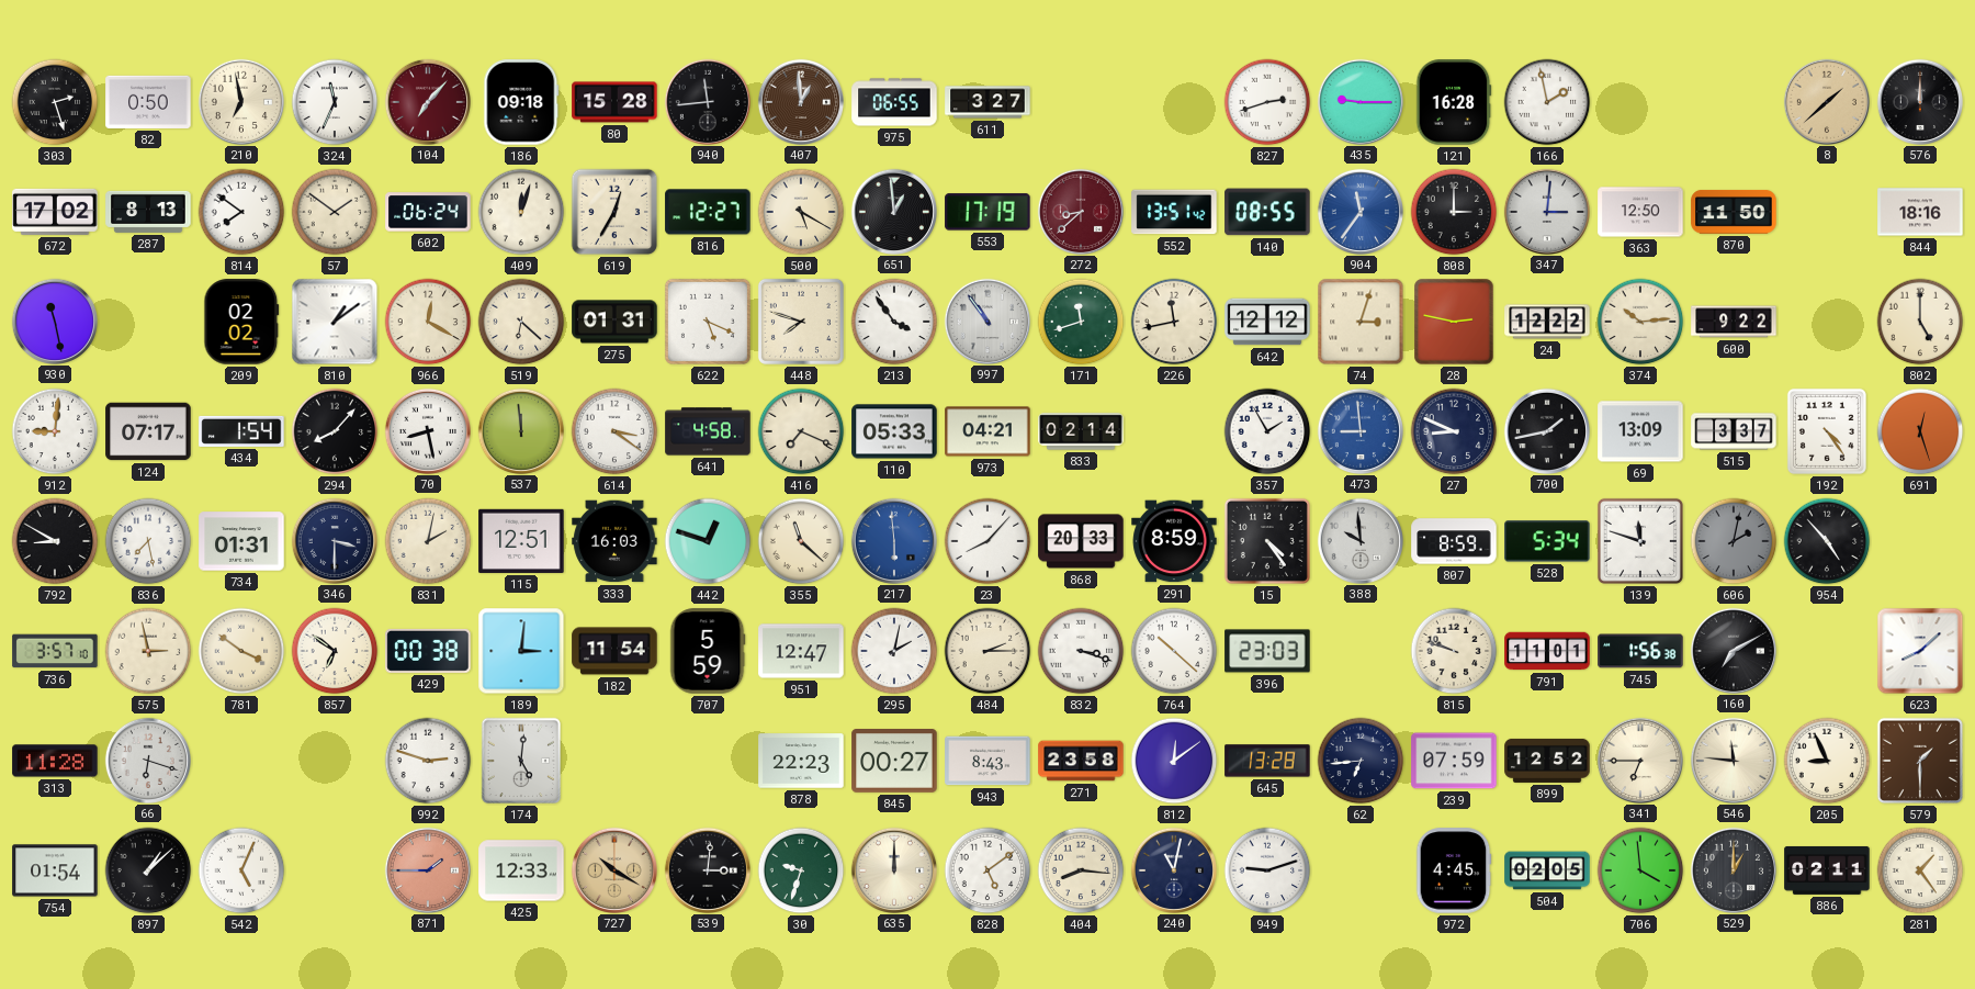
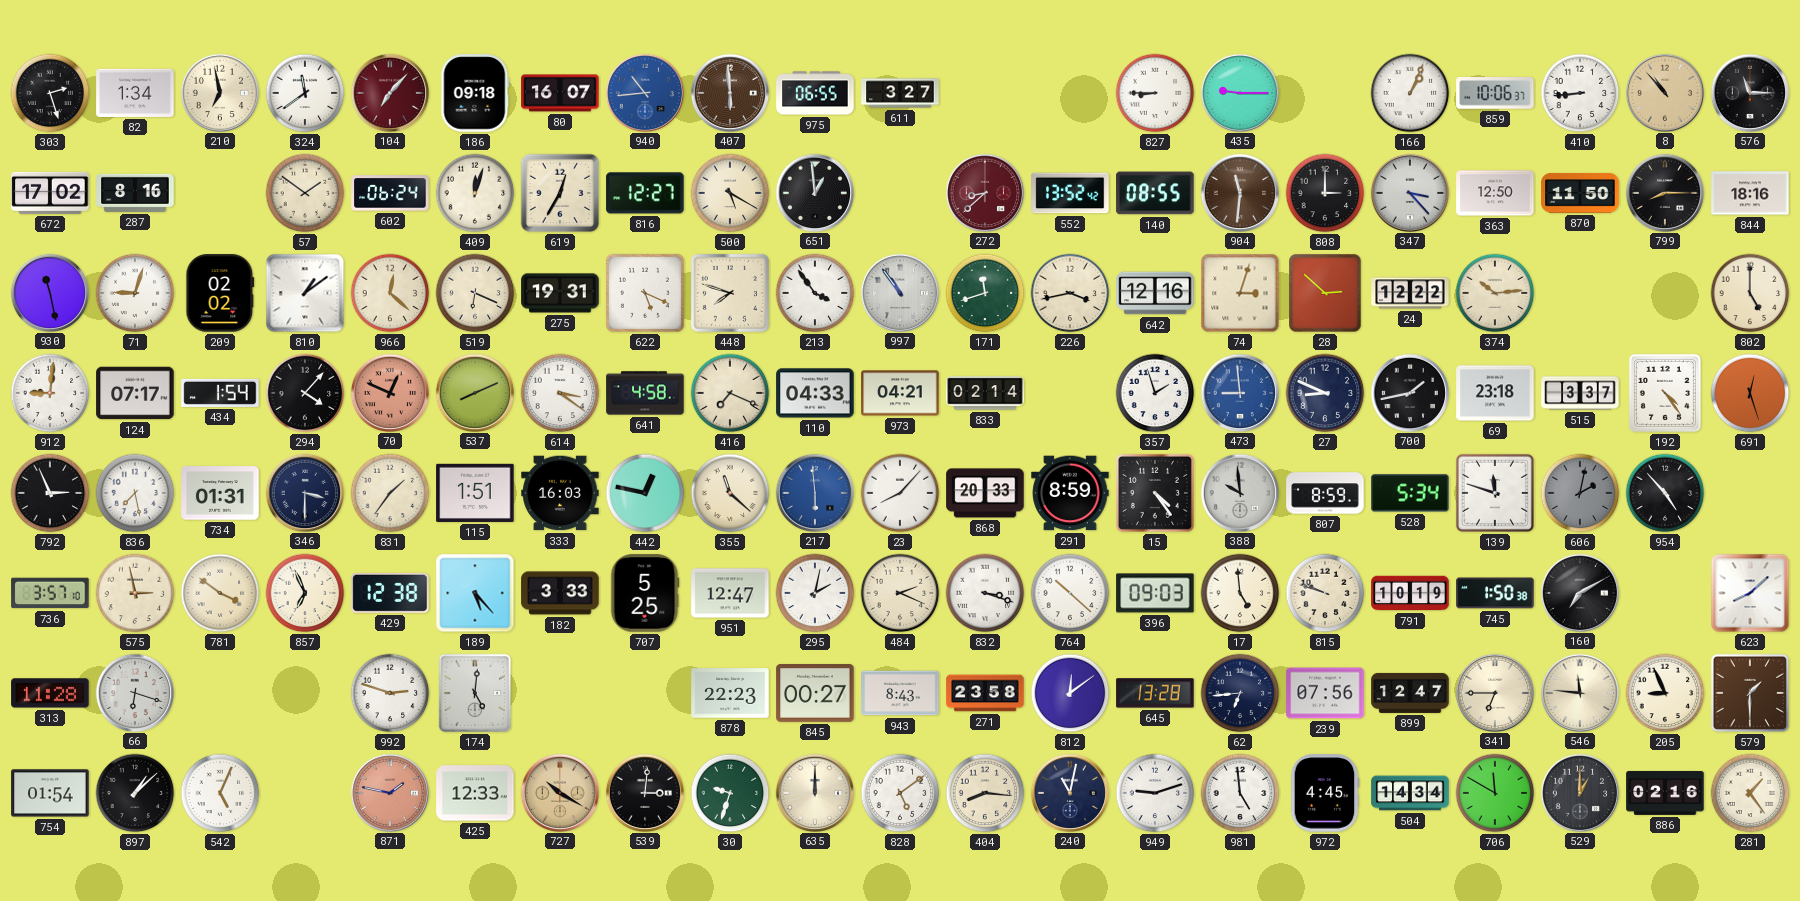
82: 0:50 -> 1:34 (135, 93)
324: 11:34 -> 11:39 (305, 93)
80: 15:28 -> 16:07 (560, 93)
940: 11:44 -> 10:44 (644, 92)
940 dial: black -> blue (644, 92)
407: 12:59 -> 5:59 (729, 92)
827: 2:42 -> 8:45 (1155, 93)
121: 16:28 -> none (1454, 102)
166: 1:58 -> 1:04 (1410, 93)
859: none -> 10:06 (1495, 94)
410: none -> 8:44 (1580, 93)
8: 1:38 -> 10:53 (1664, 92)
576: 12:00 -> 11:15 (1749, 92)
287: 8:13 -> 8:16 (135, 193)
814: 7:51 -> none (241, 212)
553: 17:19 -> none (988, 212)
552: 13:51 -> 13:52 (1070, 193)
904: 11:36 -> 11:31 (1239, 192)
904 dial: blue -> brown (1239, 192)
347: 3:01 -> 3:23 (1409, 192)
799: none -> 8:15 (1664, 192)
71: none -> 9:03 (135, 293)
966: 12:20 -> 12:22 (390, 293)
519: 6:22 -> 6:19 (475, 293)
275: 01:31 -> 19:31 (560, 293)
226: 11:43 -> 3:43 (1070, 293)
642: 12:12 -> 12:16 (1155, 293)
28: 2:47 -> 2:52 (1325, 293)
600: 9:22 -> none (1734, 322)
294: 8:07 -> 4:07 (305, 393)
70: 8:28 -> 12:49 (389, 392)
70 dial: white -> salmon (389, 392)
537: 11:59 -> 8:11 (474, 392)
110: 05:33 -> 04:33 (815, 393)
357: 1:55 -> 1:57 (1155, 393)
69: 13:09 -> 23:18 (1495, 393)
792: 8:50 -> 2:56 (50, 493)
831: 2:02 -> 1:36 (390, 493)
115: 12:51 -> 1:51 (475, 493)
442: 12:48 -> 12:47 (645, 493)
857: 6:51 -> 6:56 (305, 593)
429: 00:38 -> 12:38 (390, 593)
189: 3:01 -> 5:23 (475, 593)
182: 11:54 -> 3:33 (560, 593)
707: 5:59 -> 5:25 (645, 593)
484: 2:15 -> 2:19 (900, 593)
396: 23:03 -> 09:03 (1155, 593)
17: none -> 4:59 (1240, 593)
791: 11:01 -> 10:19 (1410, 593)
745: 1:56 -> 1:50 (1495, 593)
239: 07:59 -> 07:56 (1325, 693)
899: 12:52 -> 12:47 (1410, 693)
871: 1:45 -> 1:47 (389, 792)
981: none -> 4:59 (1240, 793)
504: 02:05 -> 14:34 (1410, 793)
706: 3:59 -> 11:50 (1495, 793)
886: 02:11 -> 02:16 (1665, 793)
